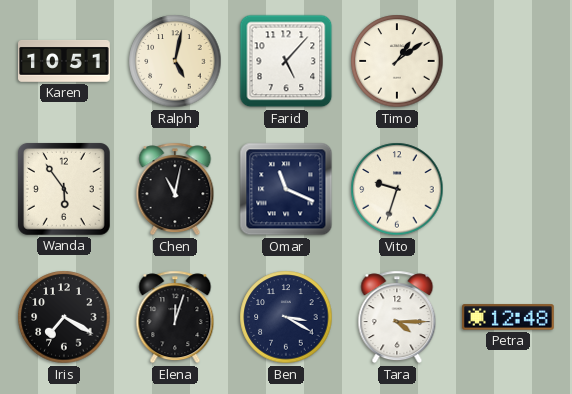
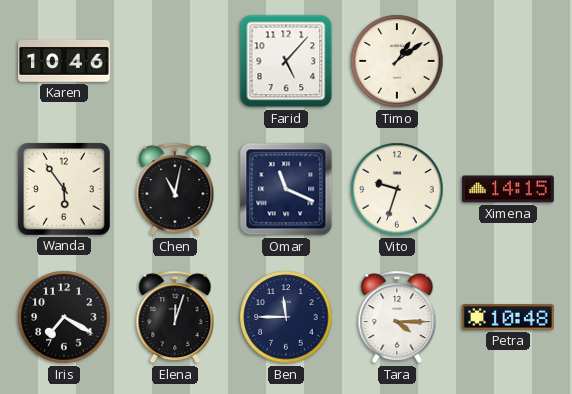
Karen: 10:51 -> 10:46 (65, 61)
Ralph: 5:02 -> none (175, 61)
Ximena: none -> 14:15 (509, 189)
Ben: 3:20 -> 11:45 (286, 317)
Petra: 12:48 -> 10:48 (509, 317)
